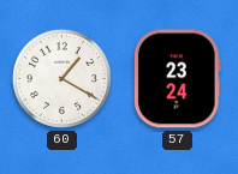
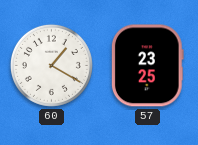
57: 23:24 -> 23:25 (147, 66)
